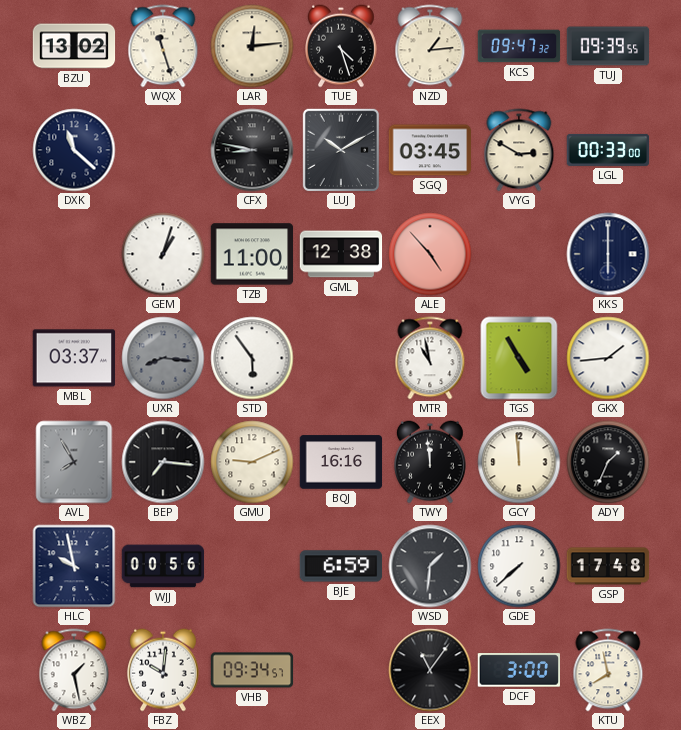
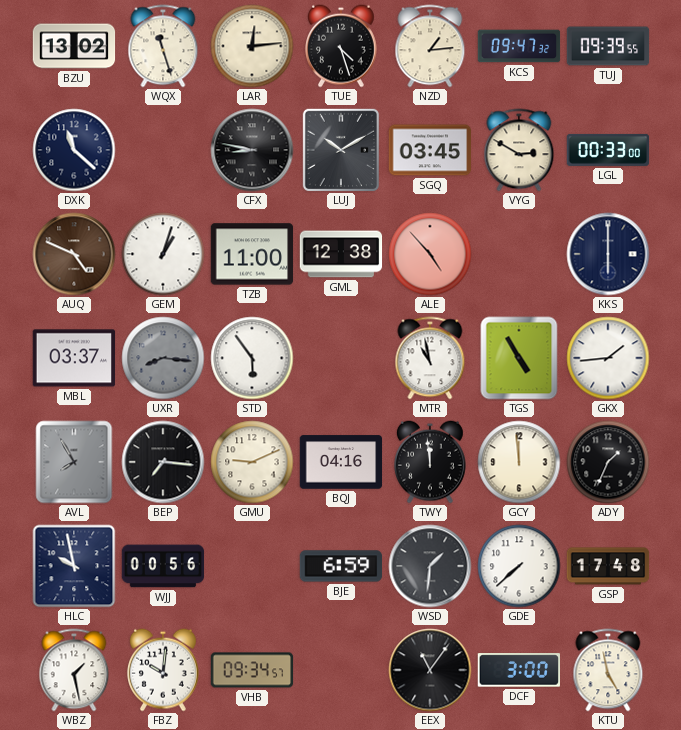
AUQ: none -> 4:49 (74, 254)
BQJ: 16:16 -> 04:16 (341, 462)
KTU: 7:58 -> 4:58 (608, 670)
